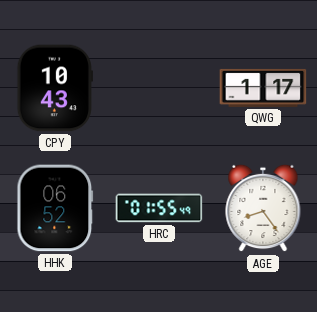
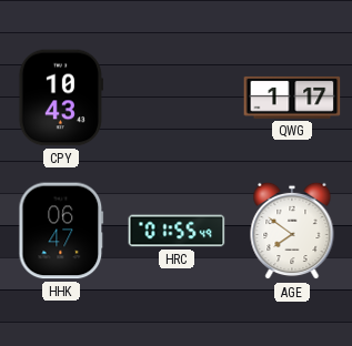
HHK: 06:52 -> 06:47 (61, 231)
AGE: 8:24 -> 7:51 (292, 231)
